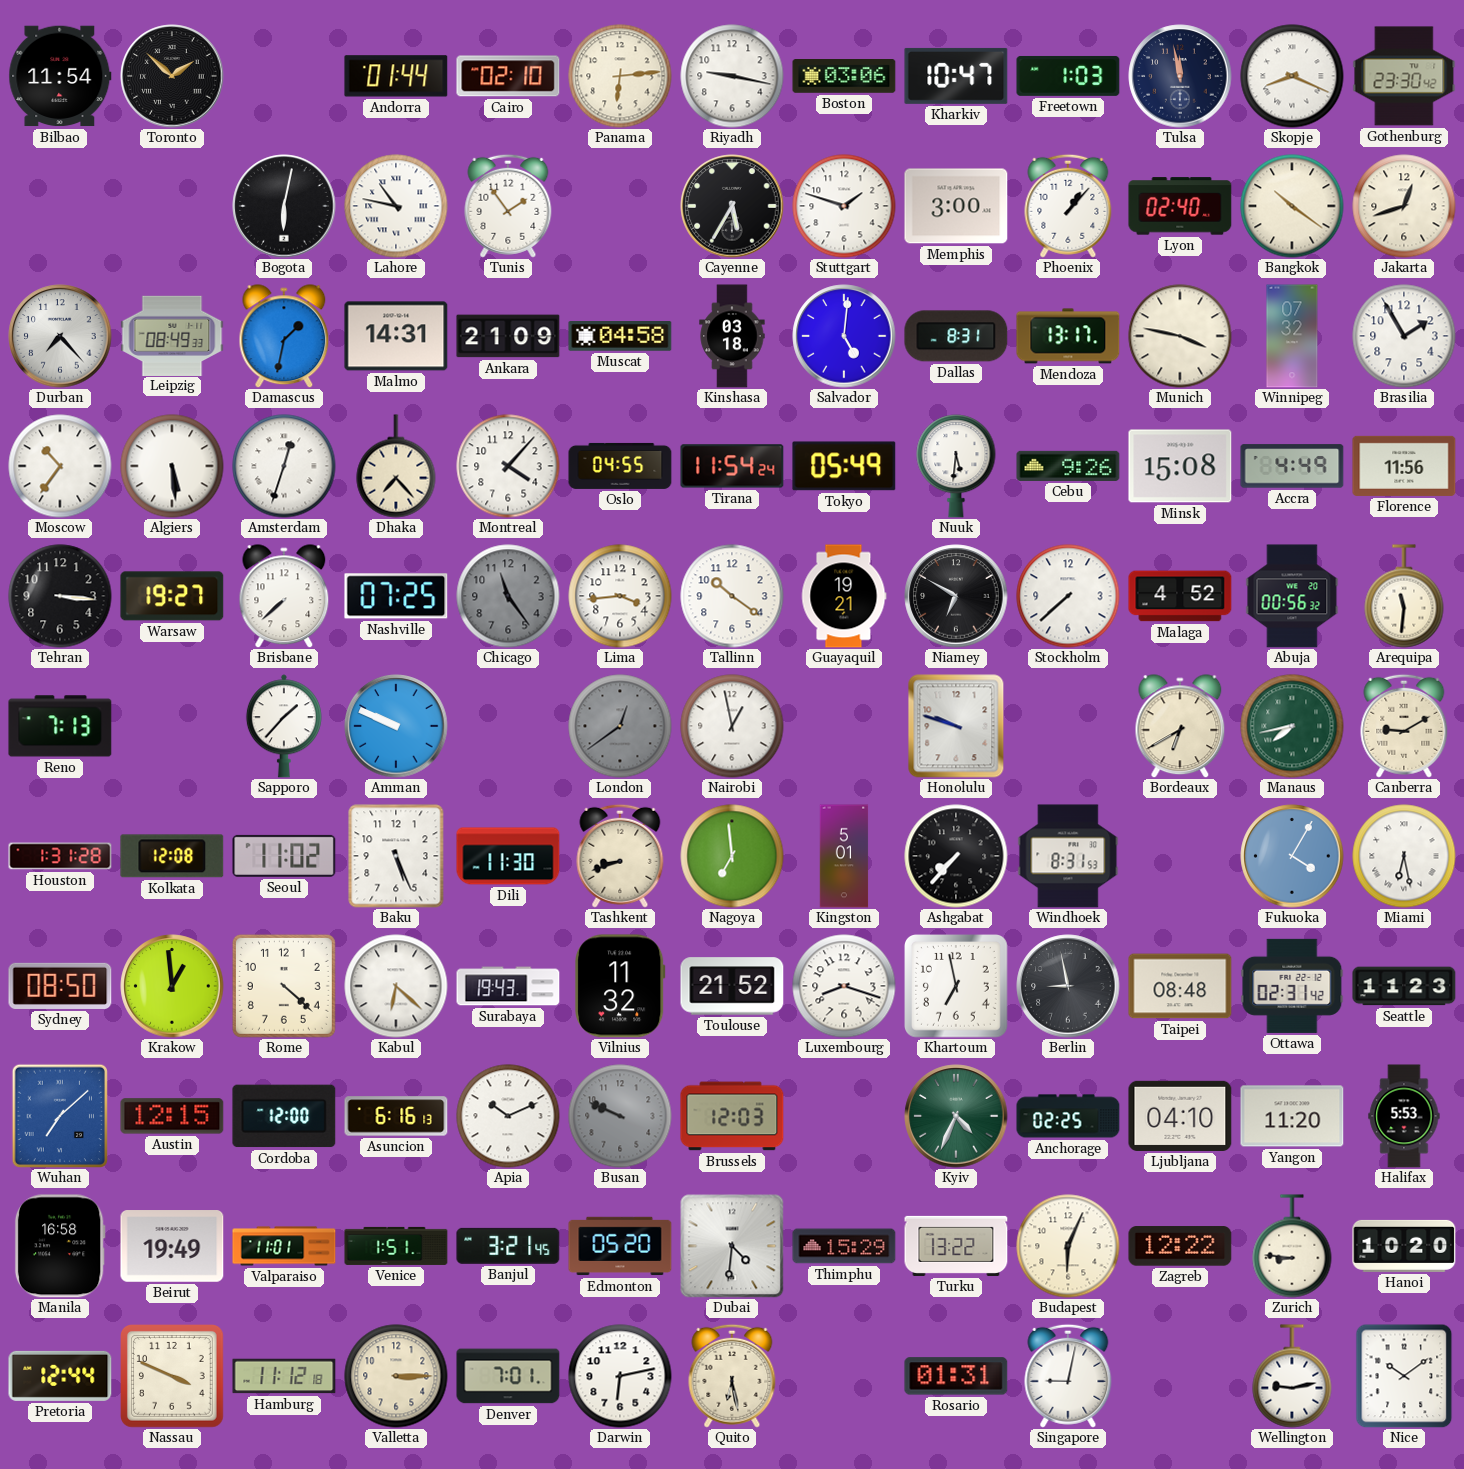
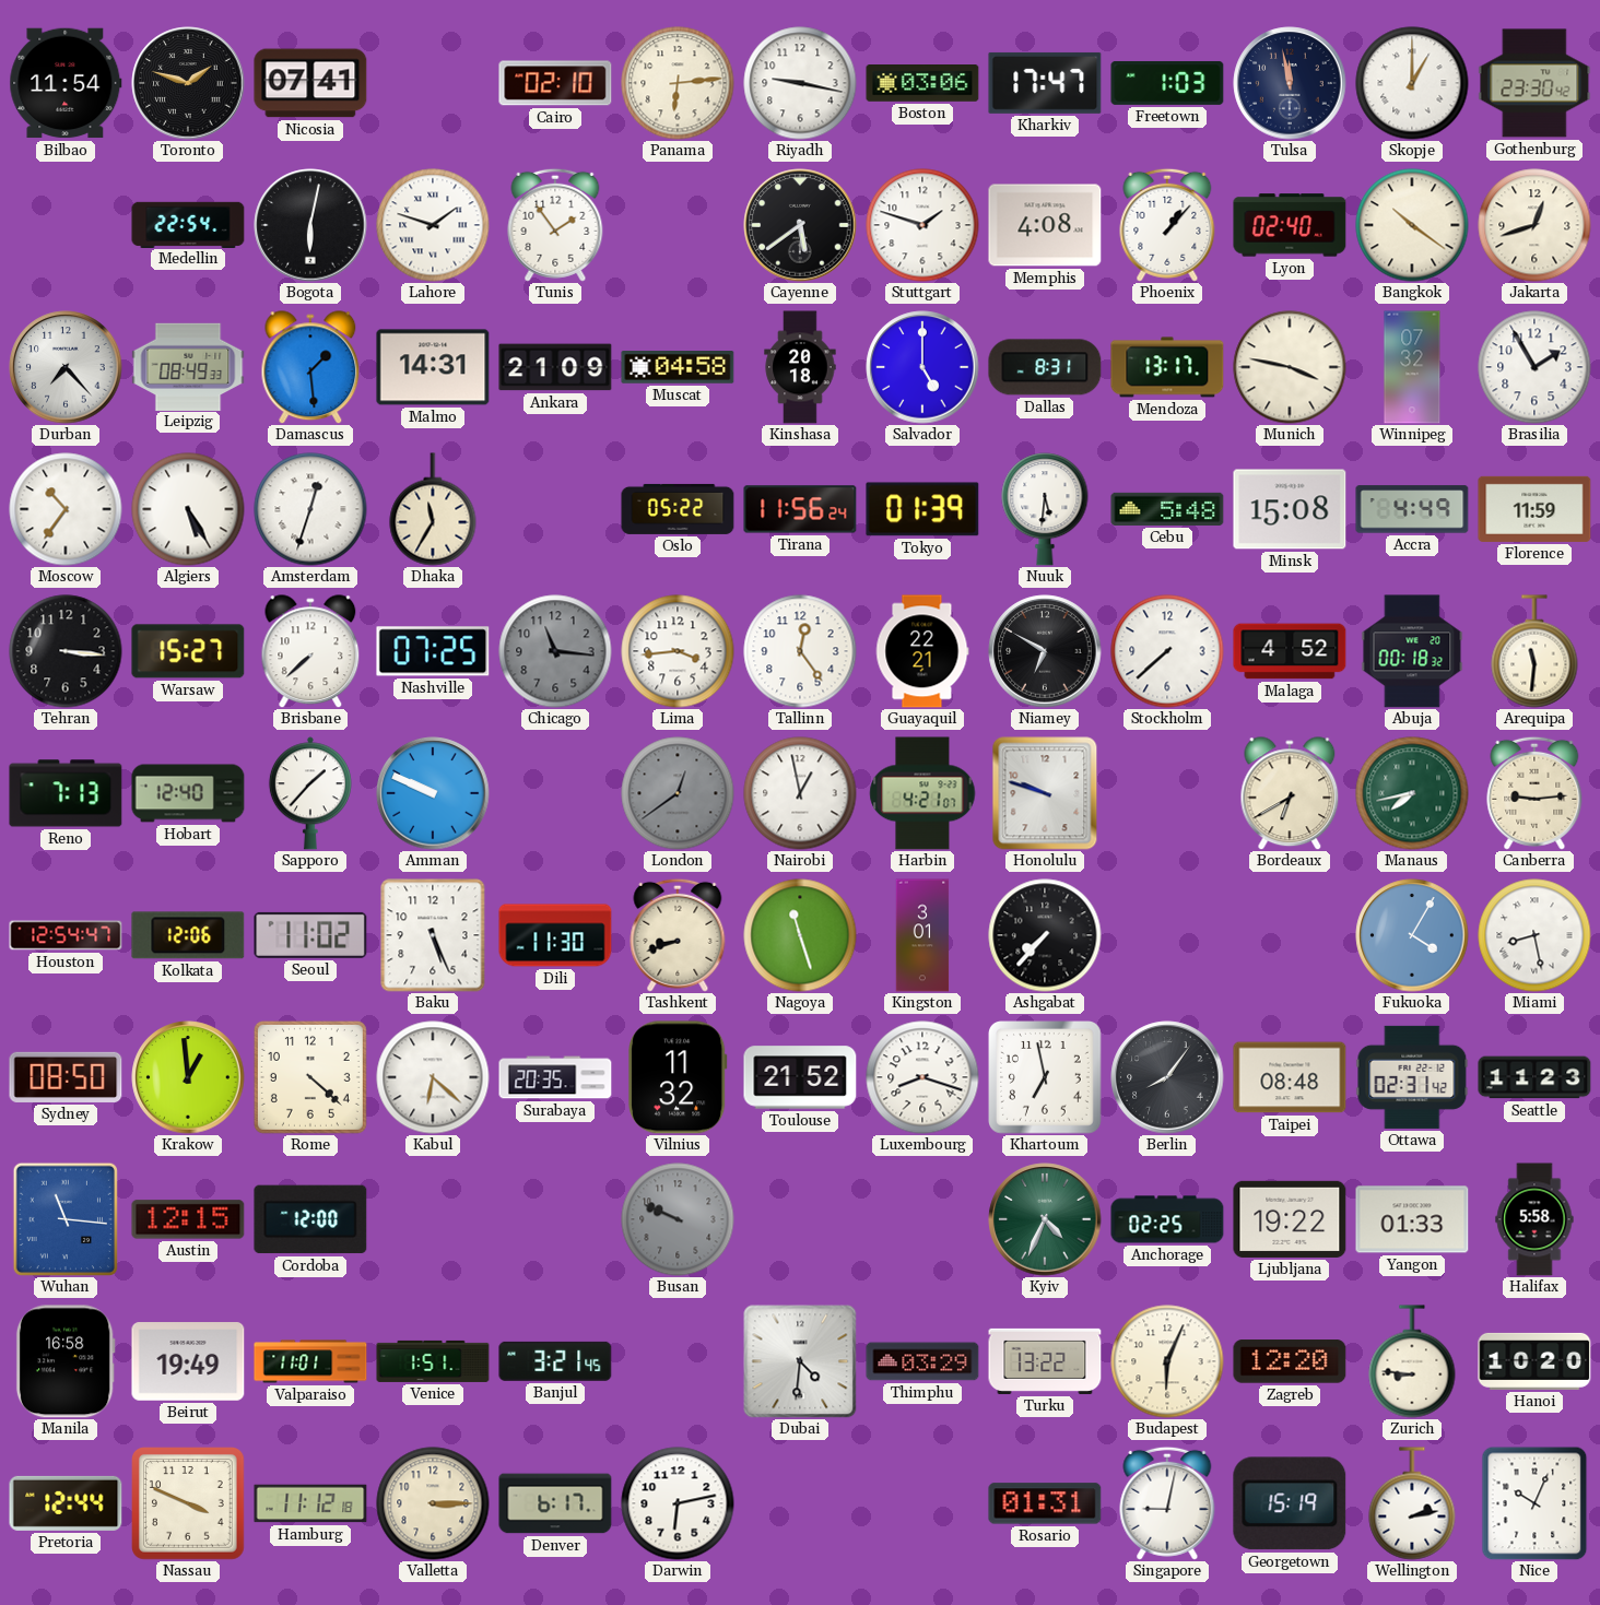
Toronto: 1:52 -> 1:48 (188, 83)
Nicosia: none -> 07:41 (310, 83)
Andorra: 01:44 -> none (396, 76)
Kharkiv: 10:47 -> 17:47 (1045, 83)
Skopje: 8:19 -> 1:00 (1412, 83)
Medellin: none -> 22:54 (188, 224)
Lahore: 10:47 -> 1:48 (433, 225)
Cayenne: 5:35 -> 5:39 (800, 225)
Memphis: 3:00 -> 4:08 (1045, 225)
Damascus: 1:32 -> 1:29 (310, 367)
Kinshasa: 03:18 -> 20:18 (800, 367)
Salvador: 5:01 -> 5:00 (922, 367)
Algiers: 5:29 -> 5:25 (188, 509)
Dhaka: 7:23 -> 11:35 (433, 509)
Montreal: 4:07 -> none (508, 466)
Oslo: 04:55 -> 05:22 (678, 509)
Tirana: 11:54 -> 11:56 (800, 509)
Tokyo: 05:49 -> 01:39 (922, 509)
Cebu: 9:26 -> 5:48 (1167, 509)
Florence: 11:56 -> 11:59 (1534, 509)
Warsaw: 19:27 -> 15:27 (188, 651)
Chicago: 11:24 -> 11:16 (555, 651)
Tallinn: 10:21 -> 12:24 (800, 651)
Guayaquil: 19:21 -> 22:21 (922, 651)
Abuja: 00:56 -> 00:18 (1412, 651)
Hobart: none -> 12:40 (188, 793)
Harbin: none -> 4:21 (922, 793)
Canberra: 9:10 -> 9:14 (1534, 793)
Houston: 1:31 -> 12:54 (66, 935)
Kolkata: 12:08 -> 12:06 (188, 935)
Nagoya: 6:59 -> 11:27 (800, 935)
Kingston: 5:01 -> 3:01 (922, 935)
Windhoek: 8:31 -> none (1068, 856)
Miami: 6:28 -> 8:28 (1534, 935)
Surabaya: 19:43 -> 20:35 (555, 1077)
Berlin: 8:58 -> 8:06 (1167, 1077)
Wuhan: 7:08 -> 11:16 (64, 1218)
Asuncion: 6:16 -> none (396, 1116)
Apia: 10:11 -> none (508, 1116)
Brussels: 12:03 -> none (732, 1116)
Ljubljana: 04:10 -> 19:22 (1290, 1219)
Yangon: 11:20 -> 01:33 (1412, 1219)
Halifax: 5:53 -> 5:58 (1534, 1219)
Edmonton: 05:20 -> none (620, 1246)
Thimphu: 15:29 -> 03:29 (922, 1361)
Zagreb: 12:22 -> 12:20 (1290, 1361)
Denver: 7:01 -> 6:17 (555, 1503)
Quito: 6:28 -> none (732, 1376)
Georgetown: none -> 15:19 (1290, 1503)
Wellington: 9:13 -> 2:13 (1412, 1503)
Nice: 10:09 -> 10:04 (1534, 1503)
